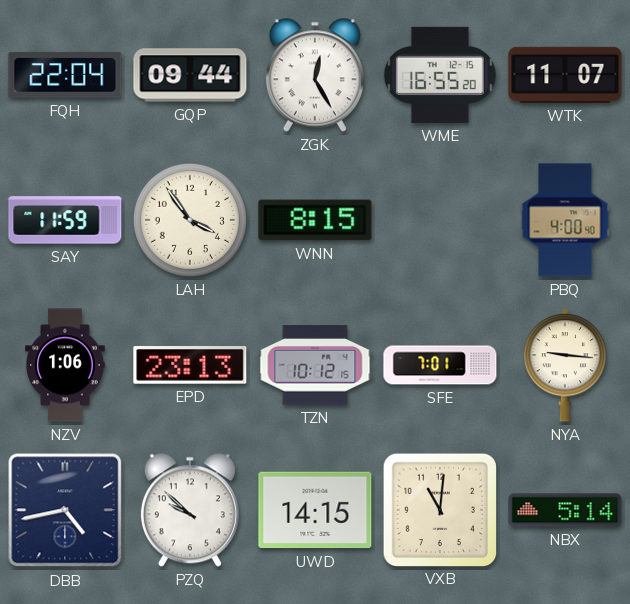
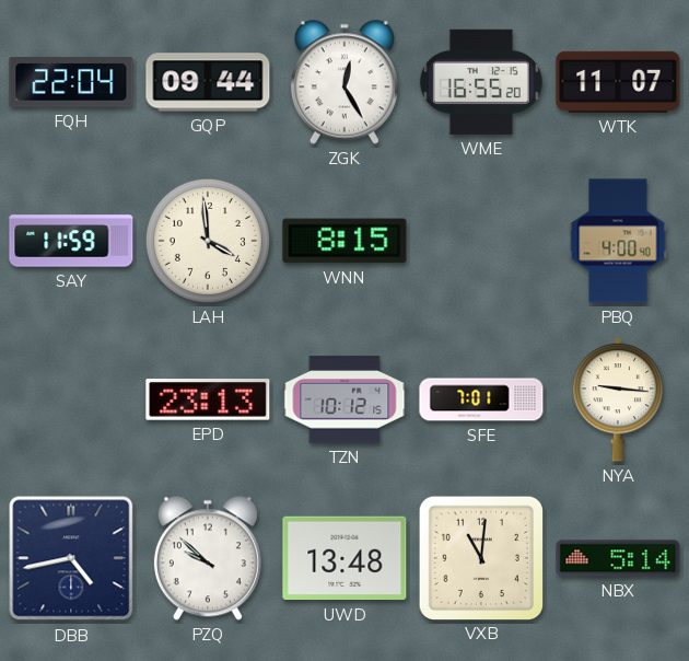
LAH: 3:54 -> 3:59 (208, 241)
NZV: 1:06 -> none (65, 365)
UWD: 14:15 -> 13:48 (344, 558)
